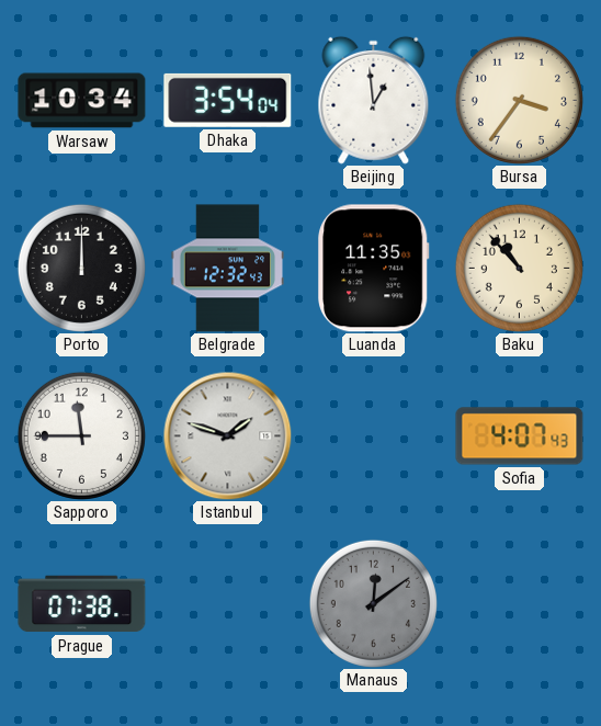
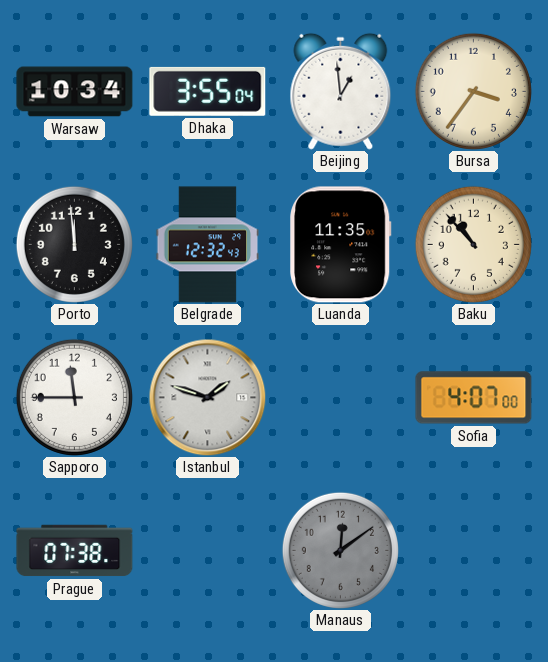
Dhaka: 3:54 -> 3:55 (208, 91)
Porto: 12:00 -> 11:59 (74, 244)
Sofia: 4:07:43 -> 4:07:00 (474, 398)
